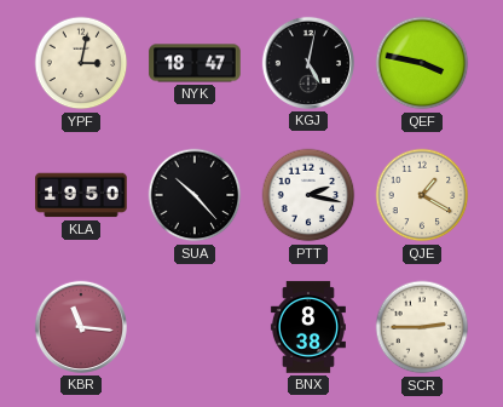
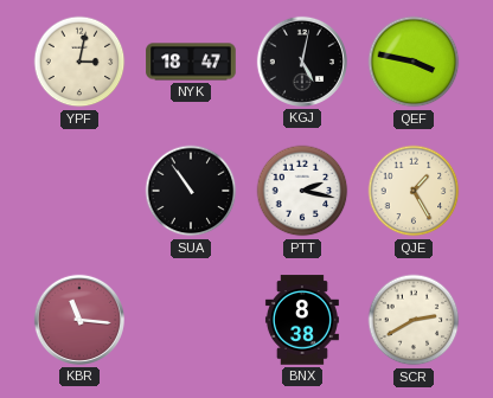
KLA: 19:50 -> none (81, 195)
SUA: 10:23 -> 10:54 (191, 191)
QJE: 1:20 -> 1:25 (414, 191)
SCR: 2:45 -> 2:40 (414, 320)
